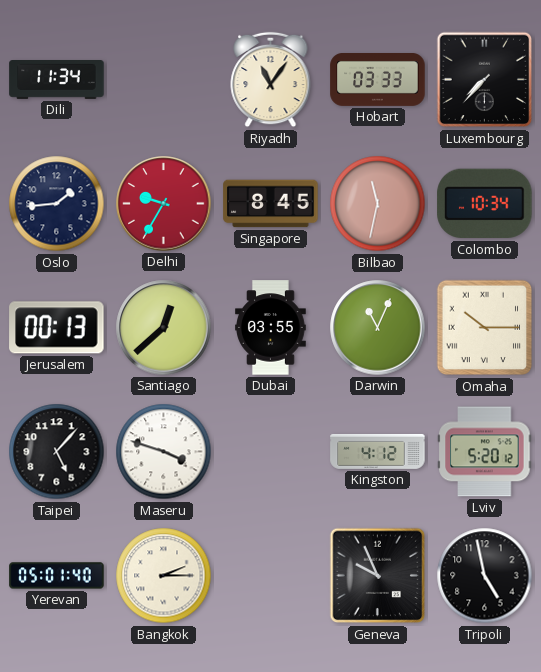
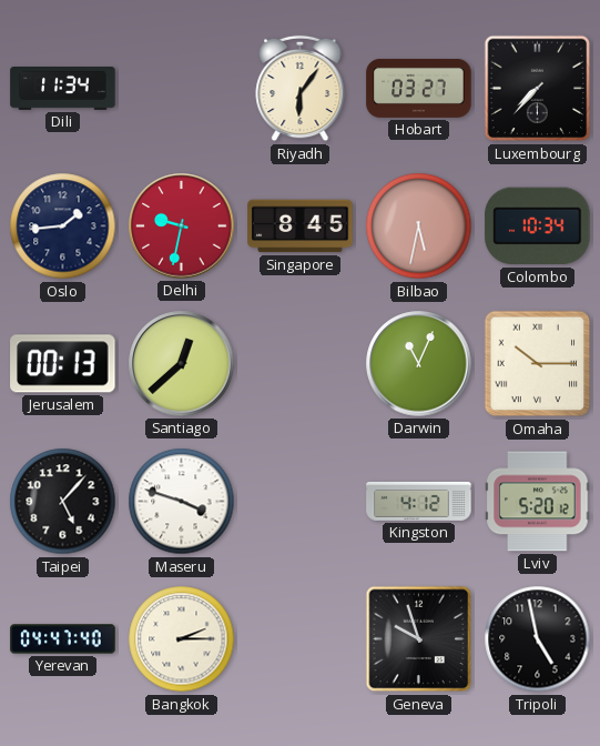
Riyadh: 11:06 -> 6:06 (301, 89)
Hobart: 03:33 -> 03:27 (419, 89)
Delhi: 9:35 -> 9:32 (182, 226)
Bilbao: 11:32 -> 5:32 (419, 226)
Dubai: 03:55 -> none (271, 328)
Yerevan: 05:01 -> 04:47 (63, 639)
Geneva: 9:56 -> 9:57 (419, 639)
